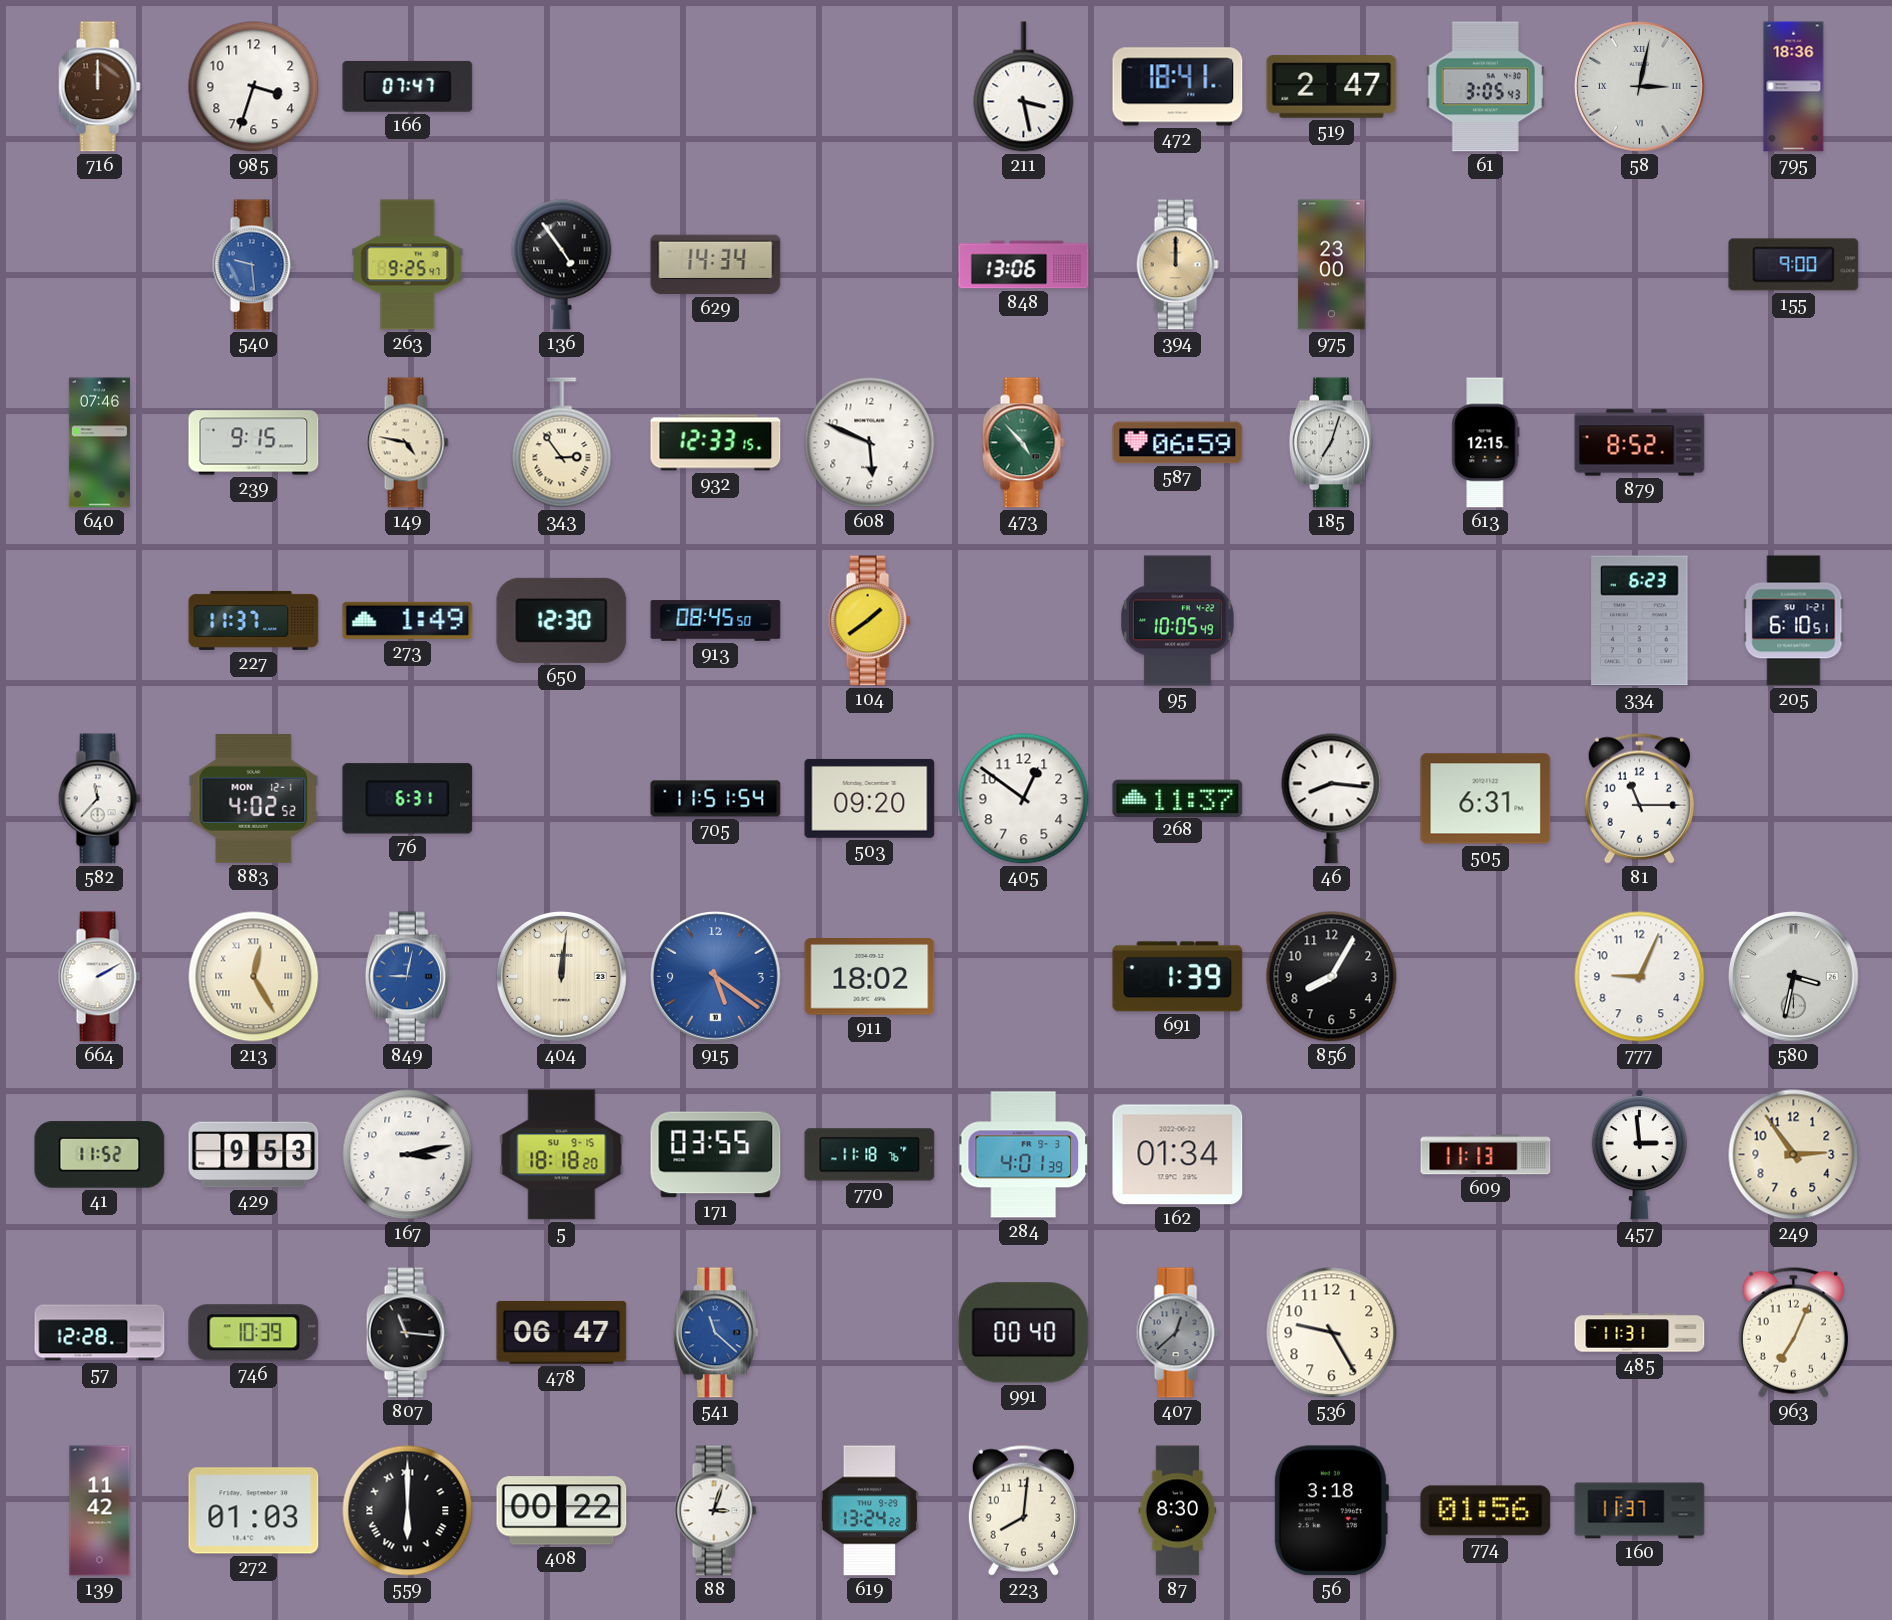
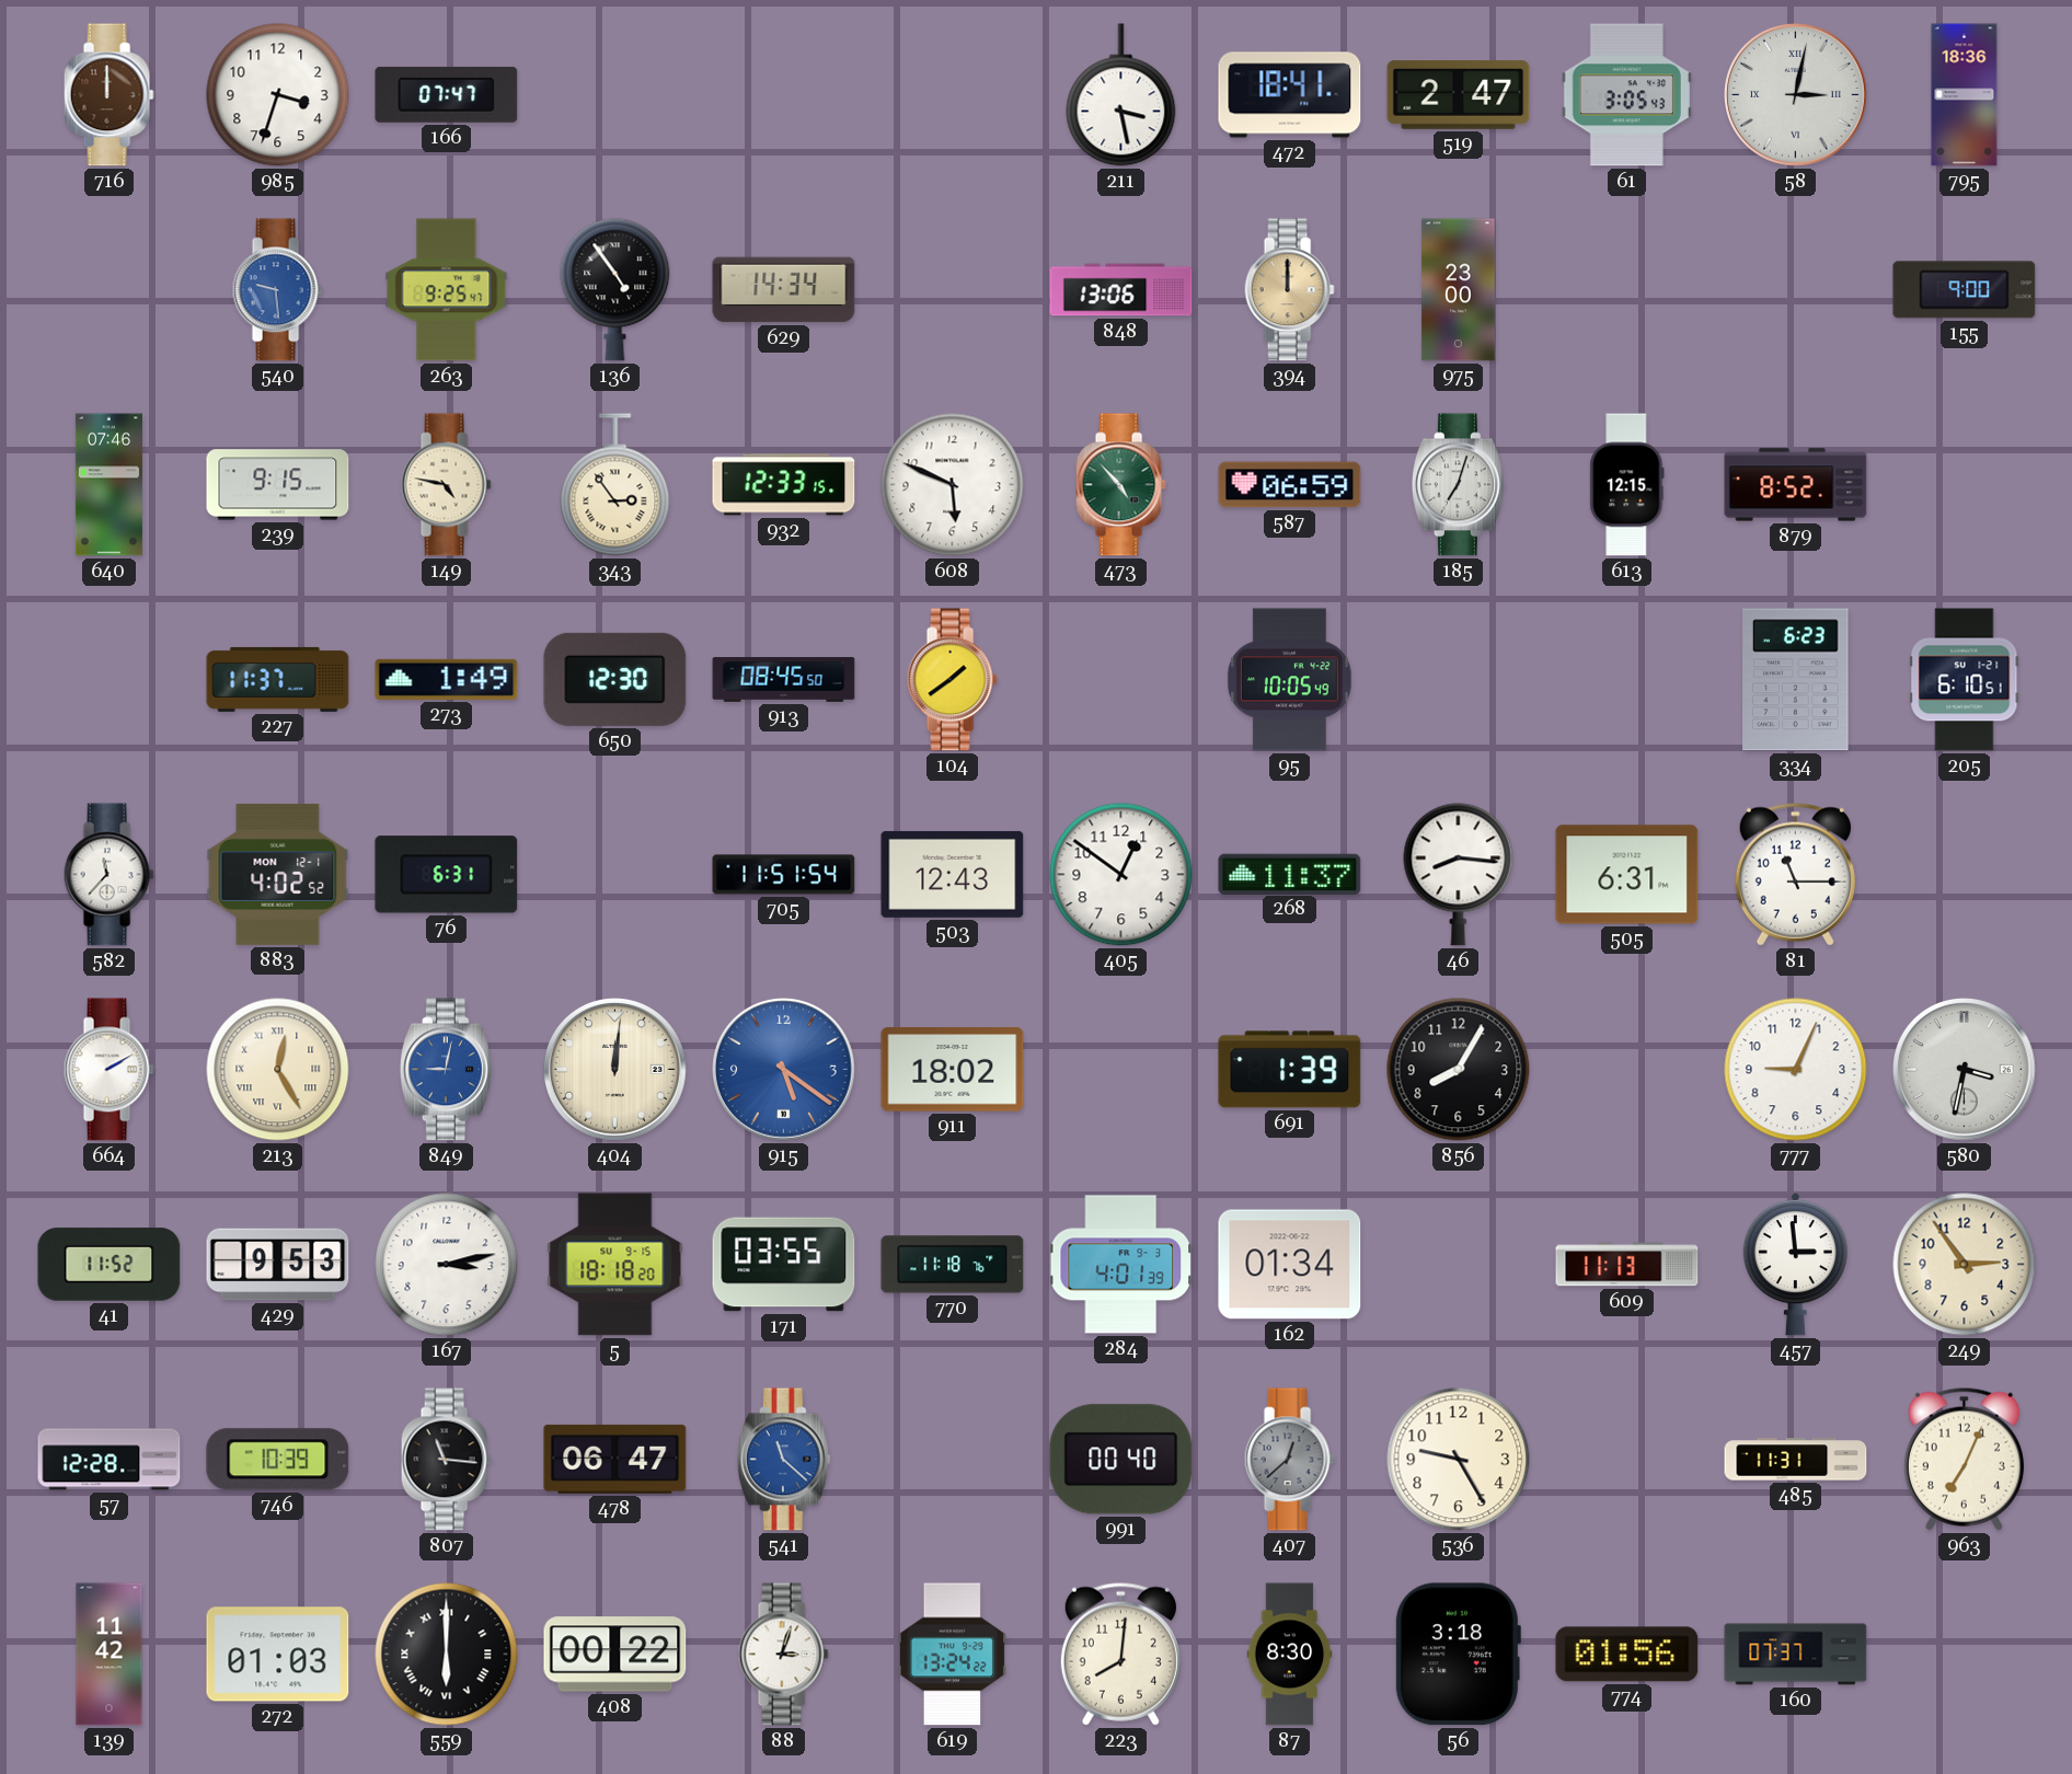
503: 09:20 -> 12:43 (953, 874)
160: 11:37 -> 07:37 (1796, 1655)
